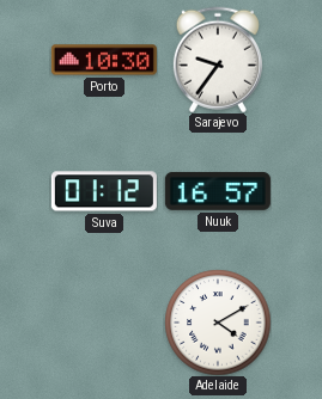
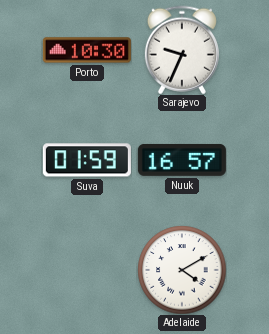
Sarajevo: 9:36 -> 9:34 (182, 50)
Suva: 01:12 -> 01:59 (87, 160)
